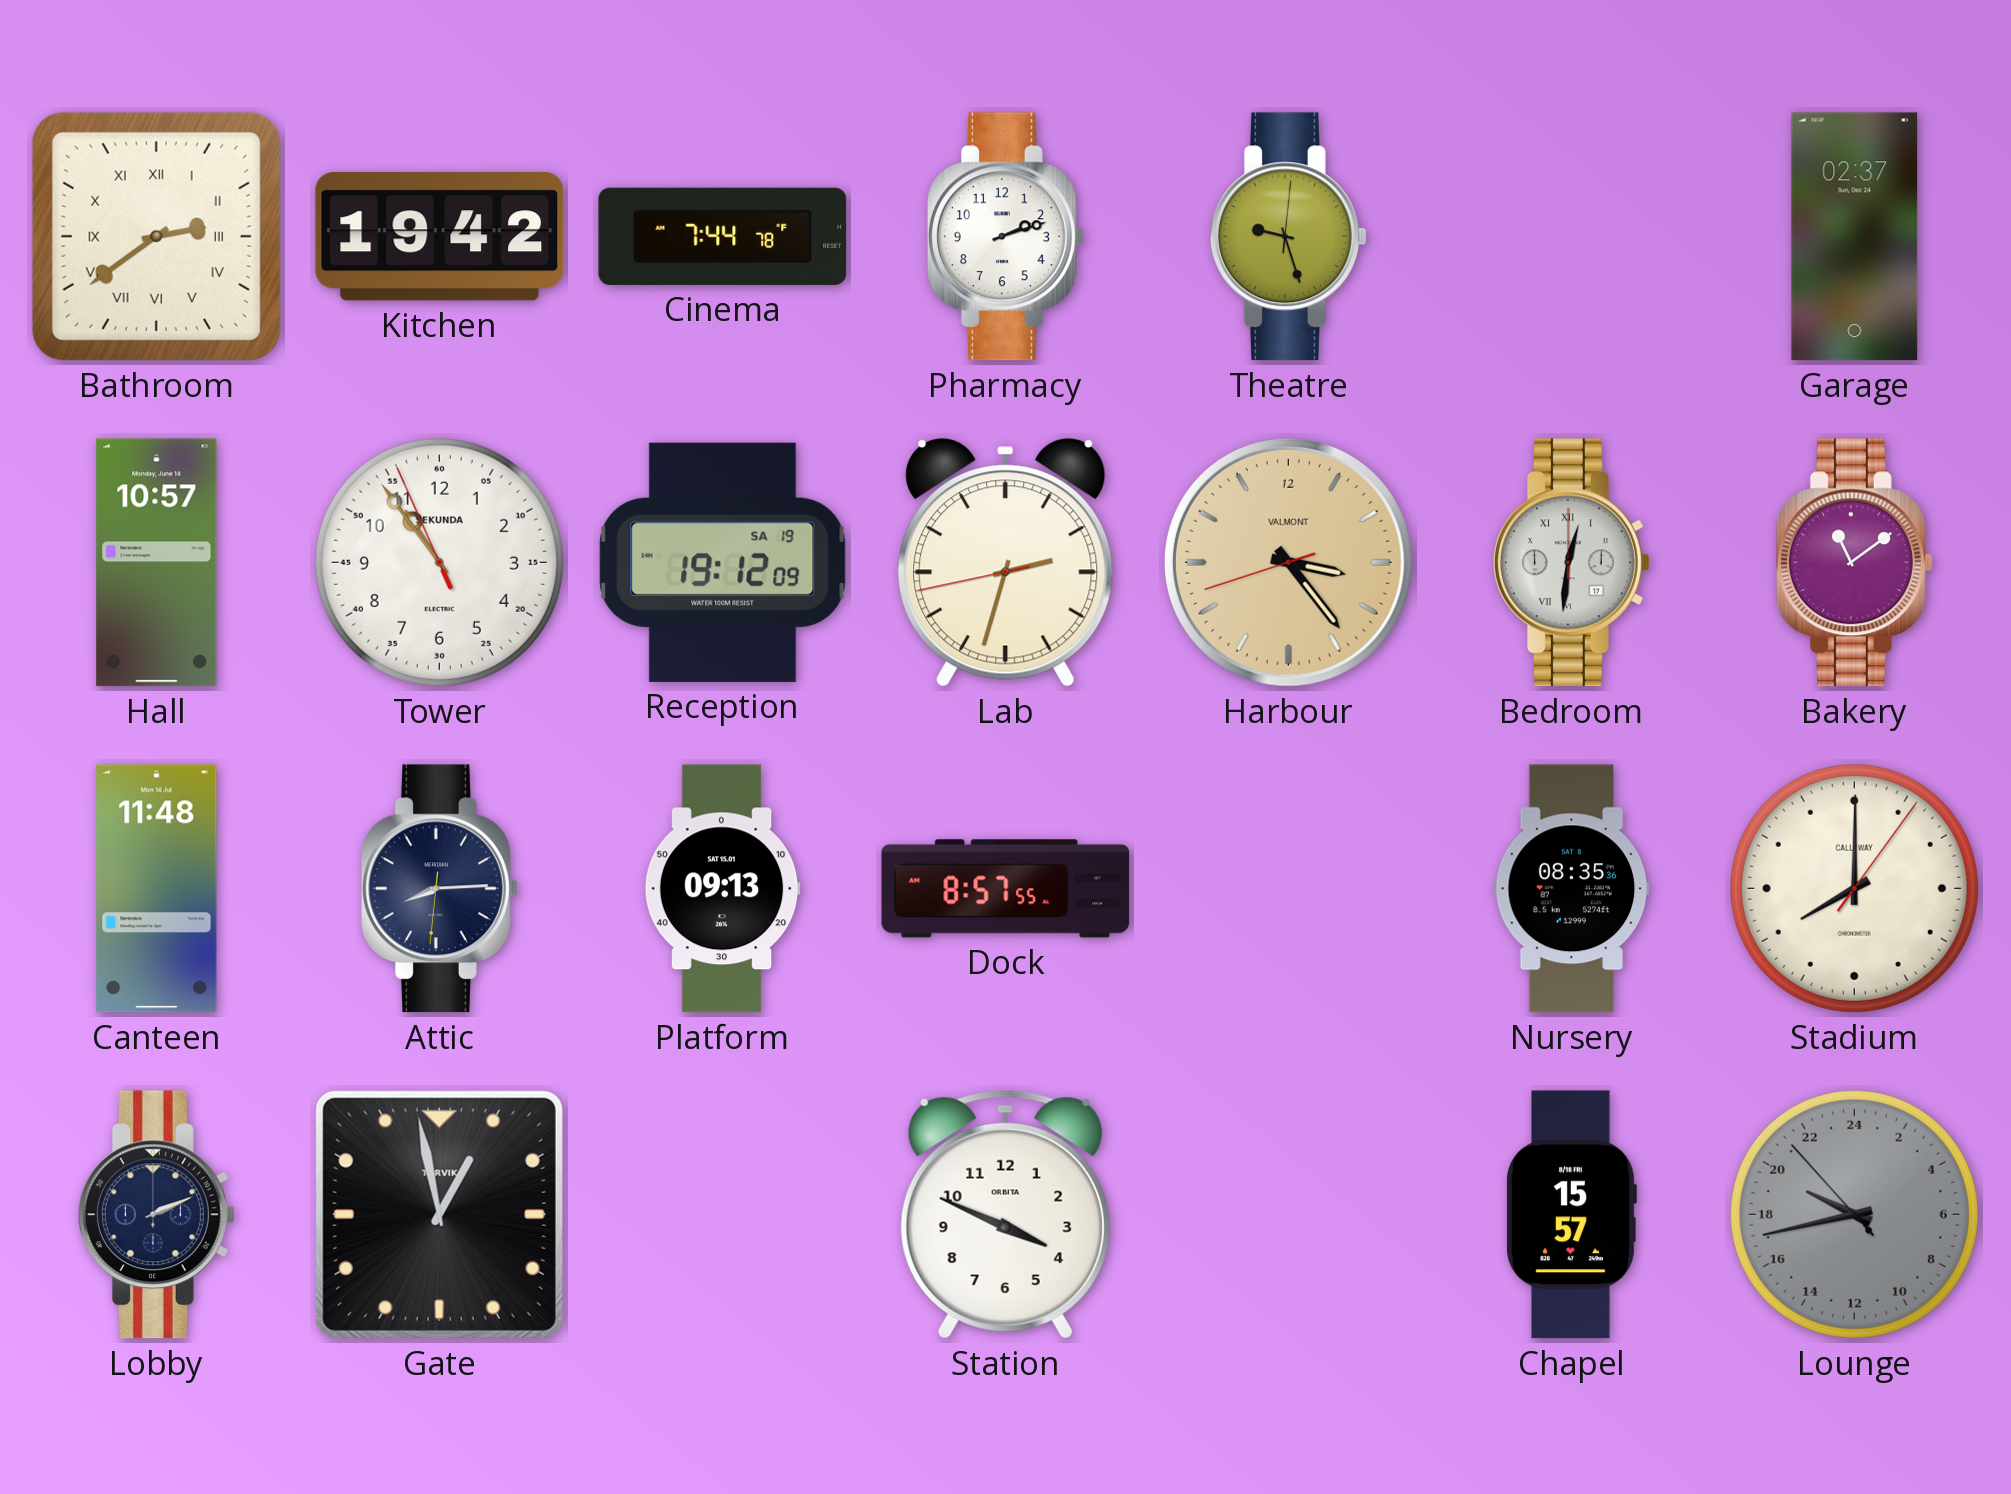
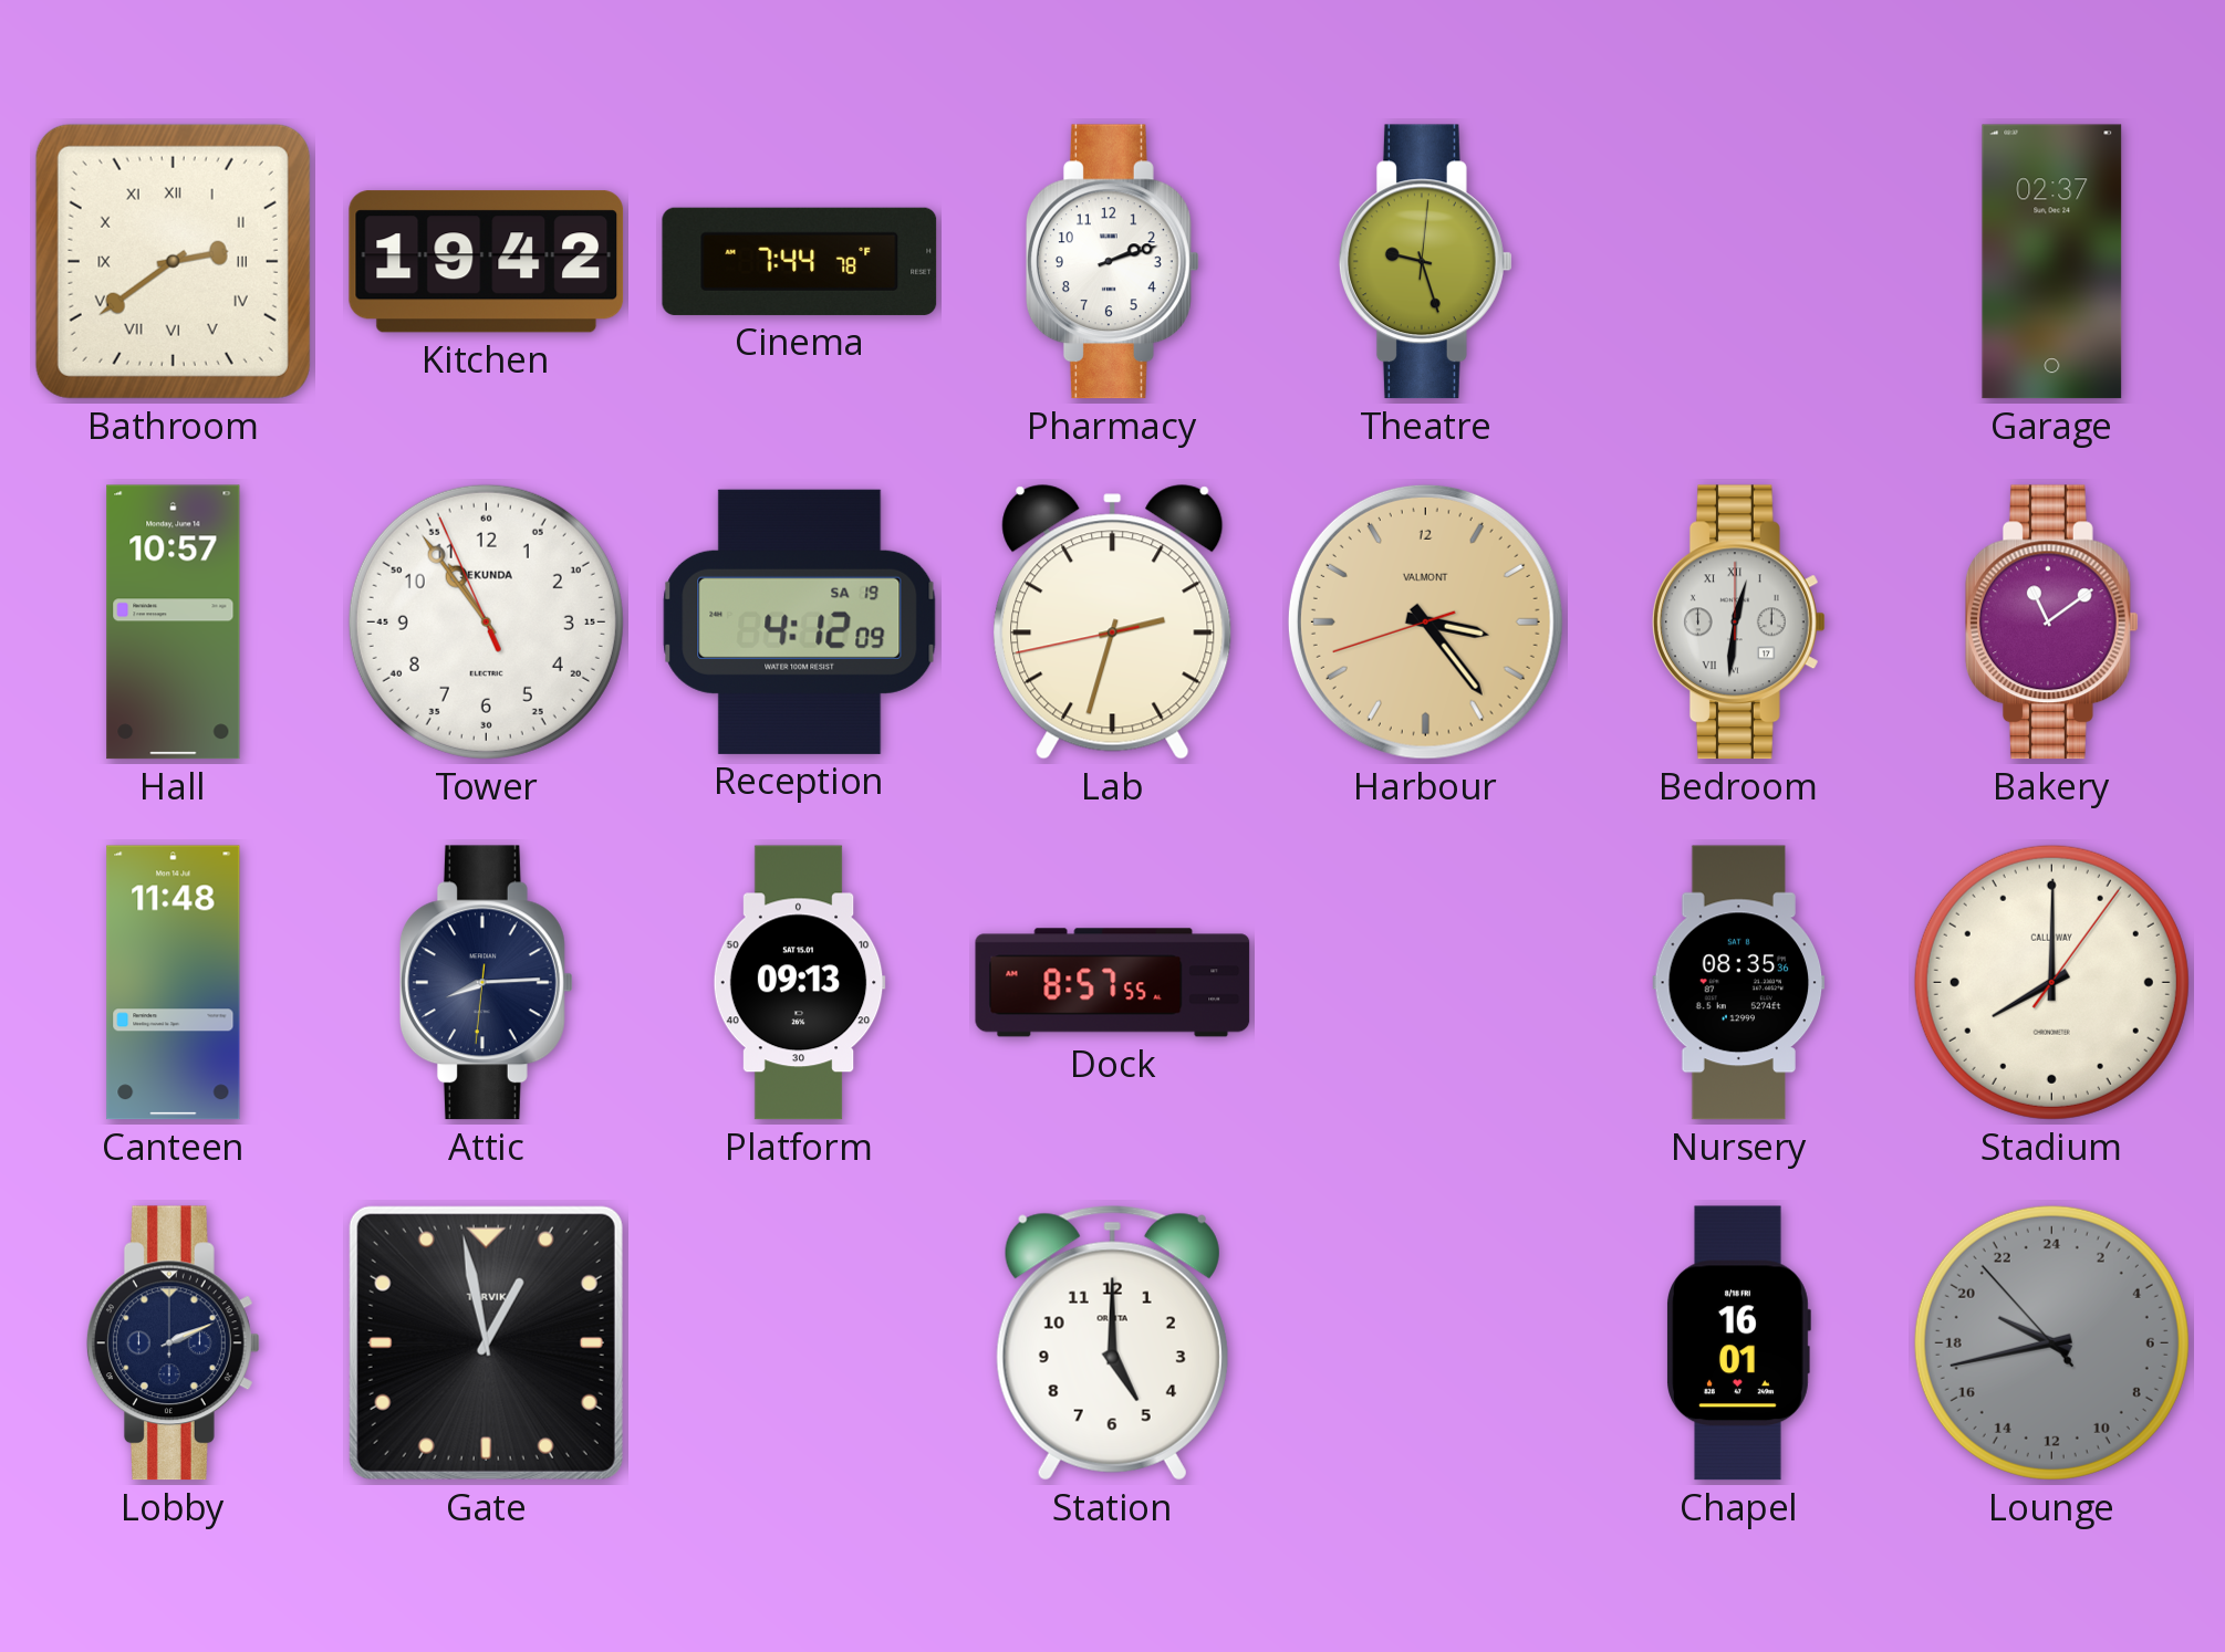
Reception: 19:12 -> 4:12 (800, 621)
Station: 3:49 -> 5:00 (1112, 1342)
Chapel: 15:57 -> 16:01 (1739, 1343)
